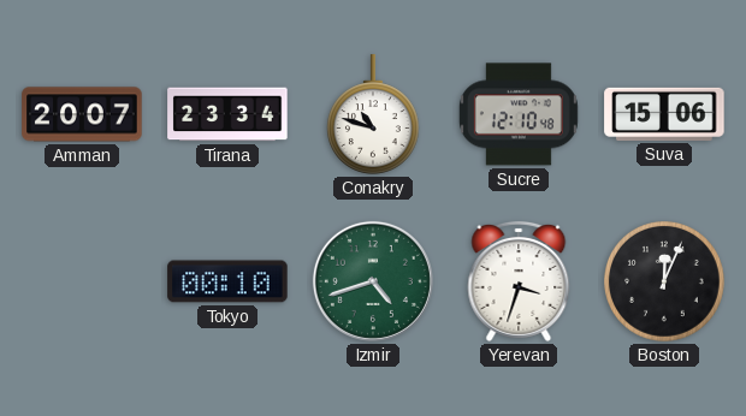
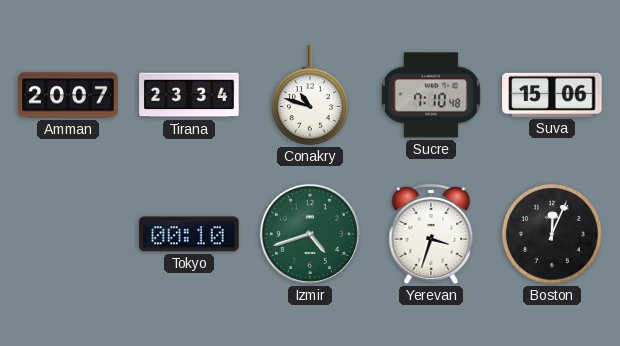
Sucre: 12:10 -> 7:10 (431, 95)
